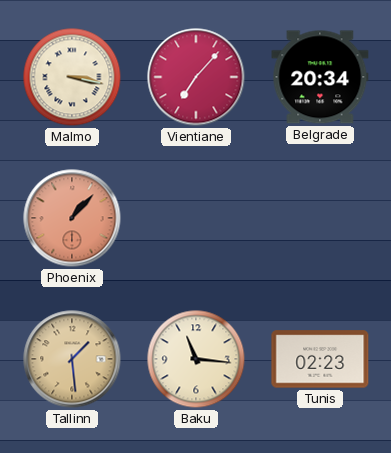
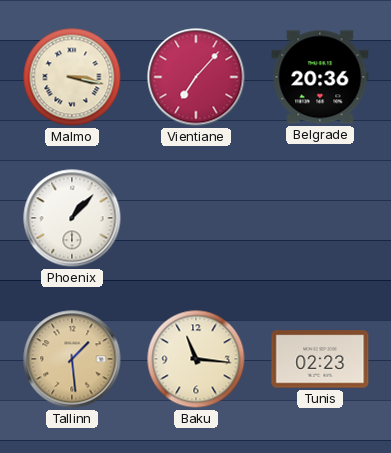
Belgrade: 20:34 -> 20:36 (320, 77)
Phoenix dial: salmon -> white (72, 218)
